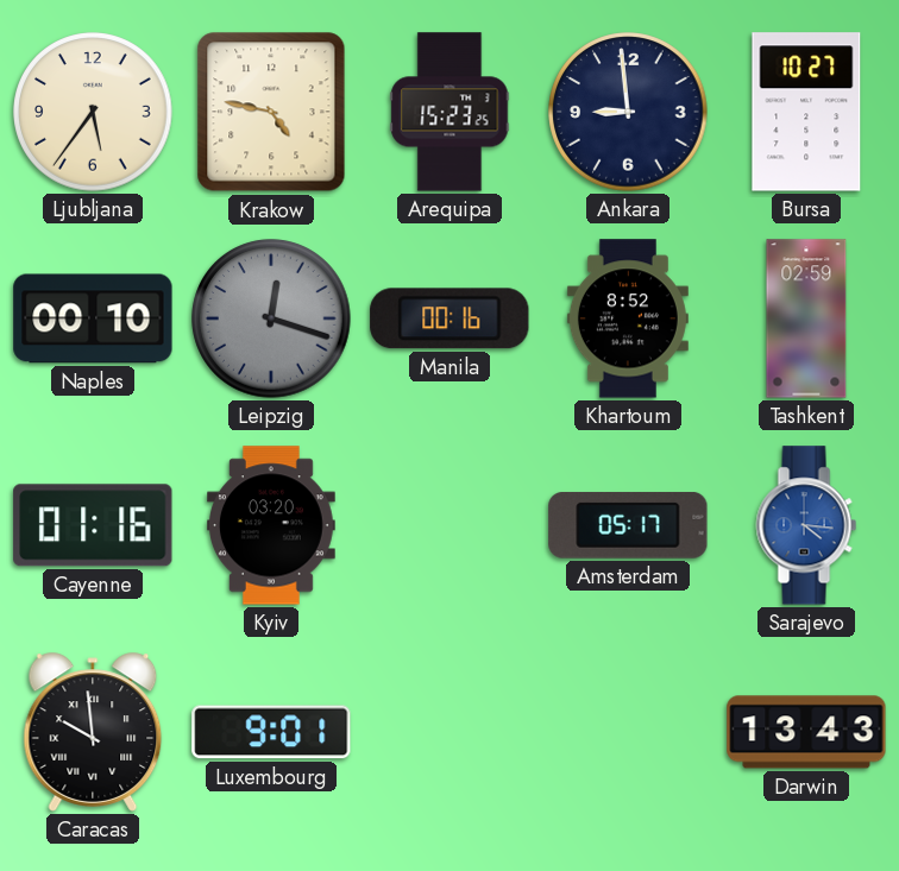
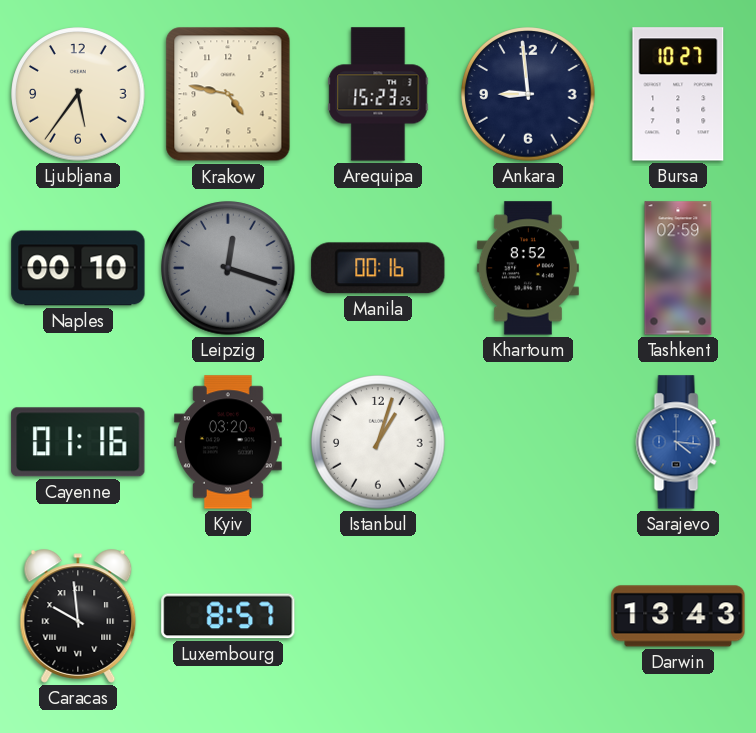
Istanbul: none -> 1:03 (378, 442)
Amsterdam: 05:17 -> none (628, 526)
Luxembourg: 9:01 -> 8:57 (228, 616)
